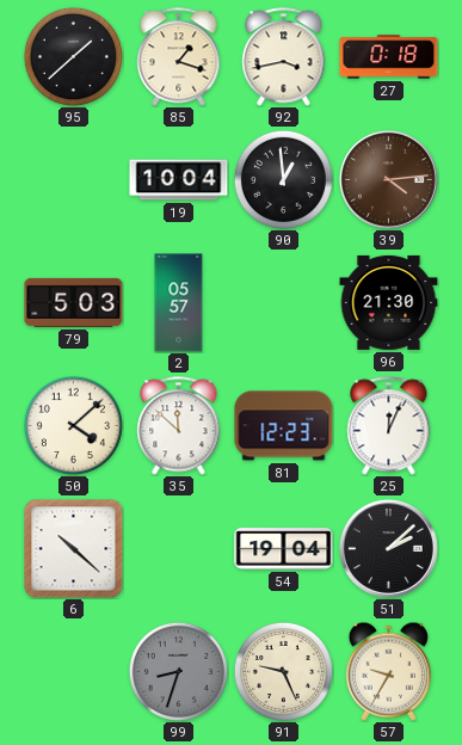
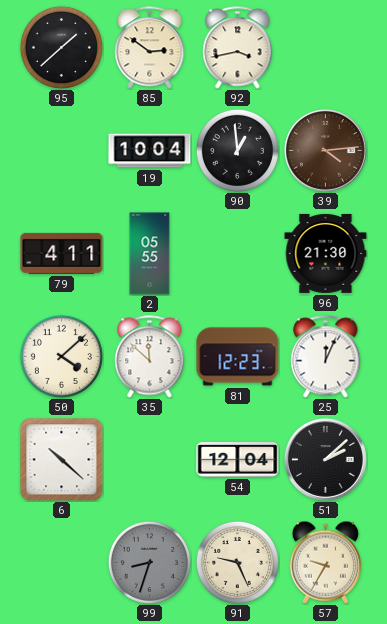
85: 1:18 -> 2:51 (150, 48)
27: 0:18 -> none (389, 57)
79: 5:03 -> 4:11 (62, 253)
2: 05:57 -> 05:55 (150, 254)
54: 19:04 -> 12:04 (238, 460)
